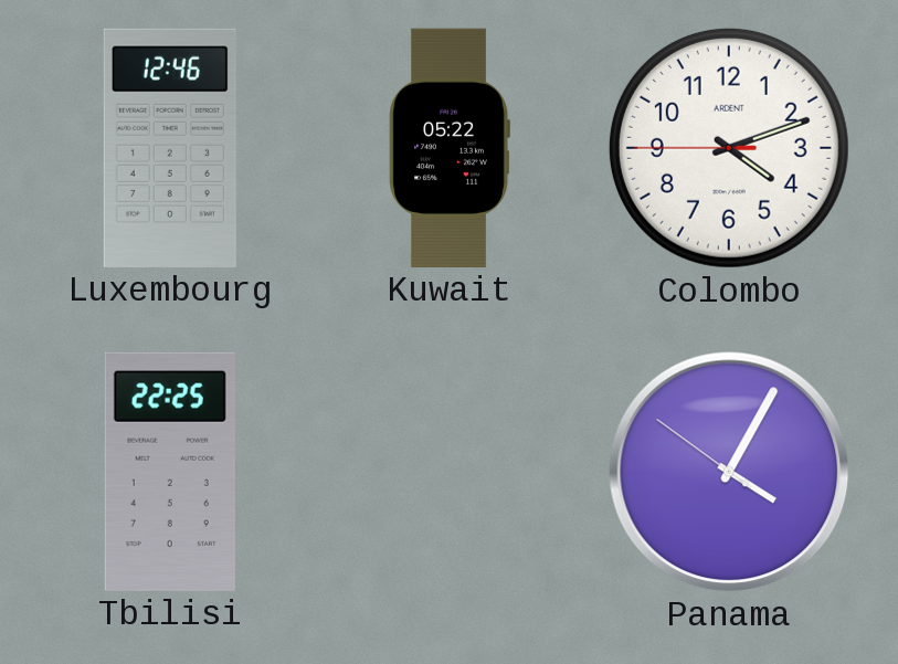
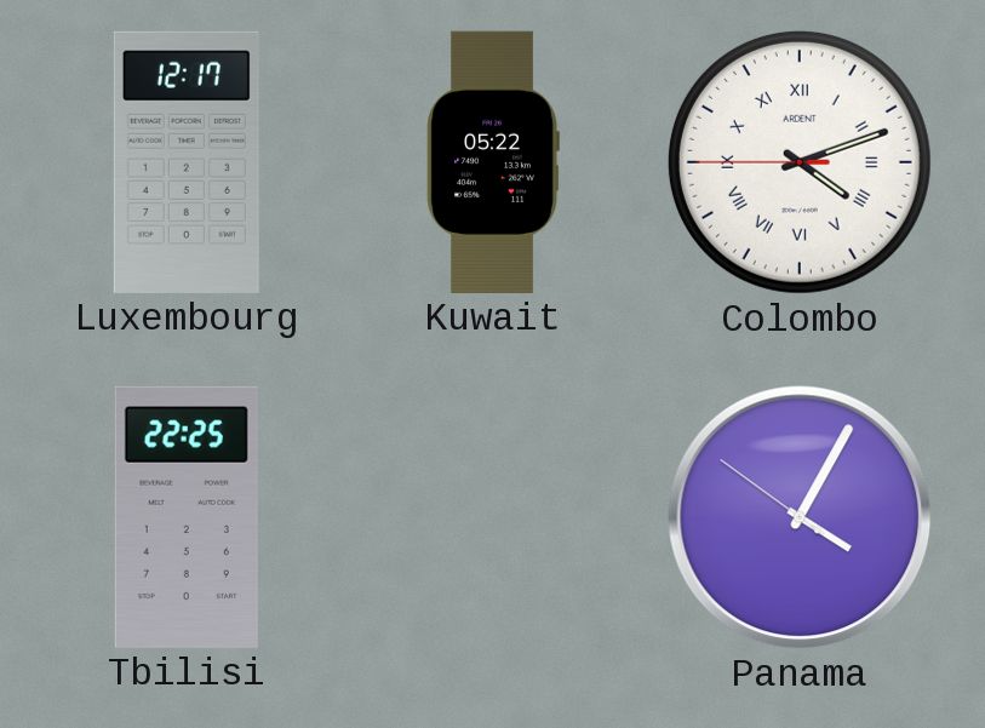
Luxembourg: 12:46 -> 12:17 (187, 162)
Colombo numerals: Arabic -> Roman (800, 162)
